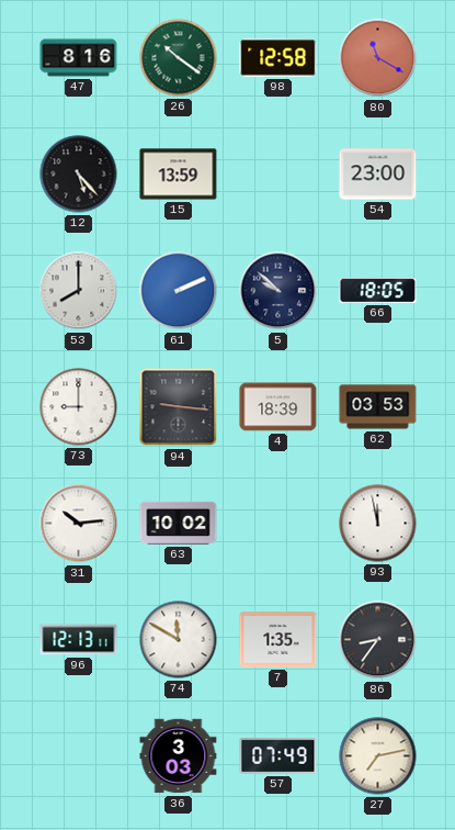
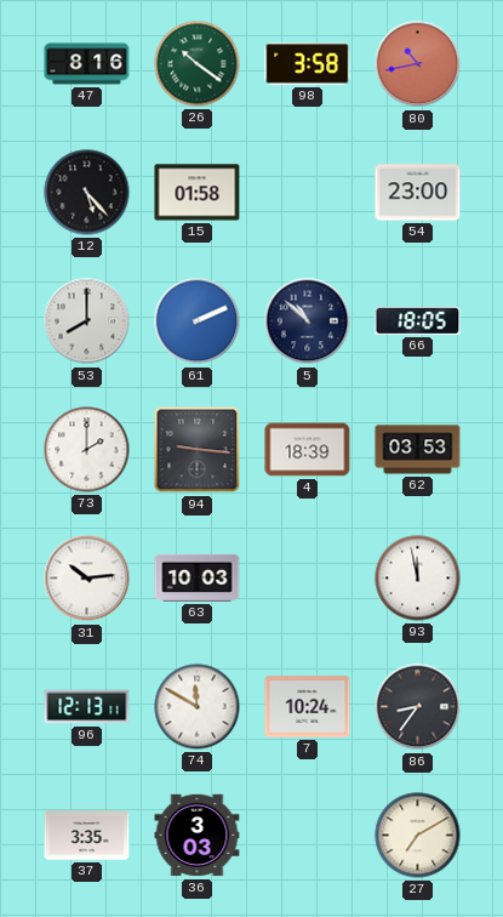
98: 12:58 -> 3:58 (308, 64)
80: 11:20 -> 10:43 (418, 64)
15: 13:59 -> 01:58 (198, 193)
5: 9:52 -> 10:52 (308, 321)
73: 9:00 -> 2:00 (87, 450)
63: 10:02 -> 10:03 (198, 577)
7: 1:35 -> 10:24 (308, 707)
37: none -> 3:35 (87, 836)
57: 07:49 -> none (278, 756)
27: 7:13 -> 7:10 (418, 836)
